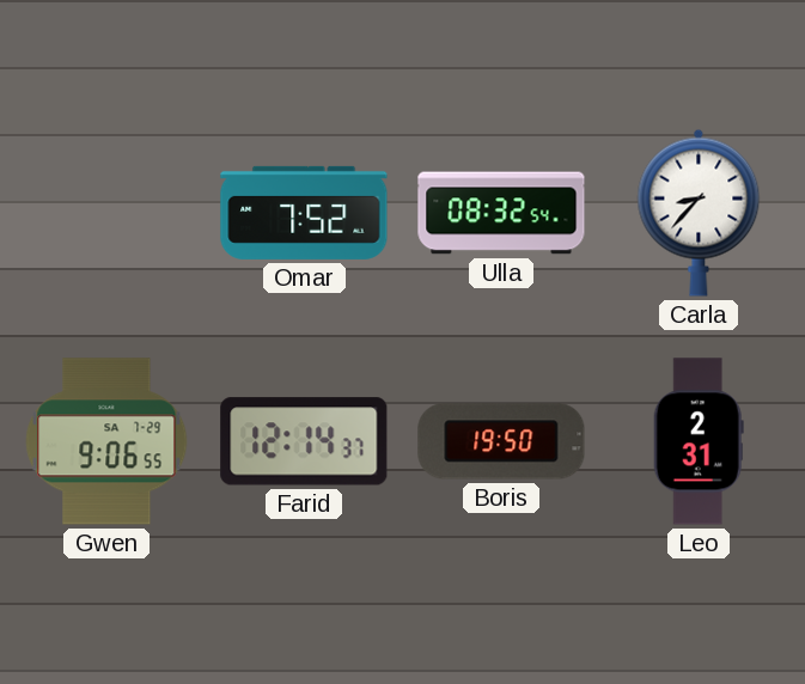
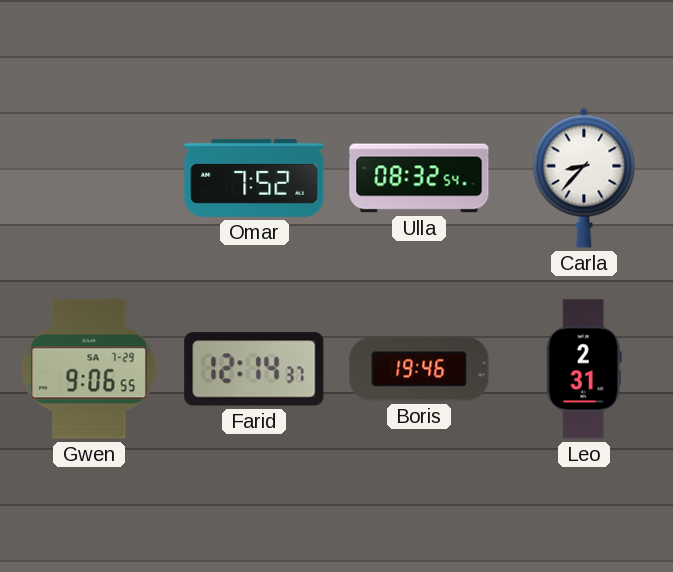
Boris: 19:50 -> 19:46 (419, 369)
